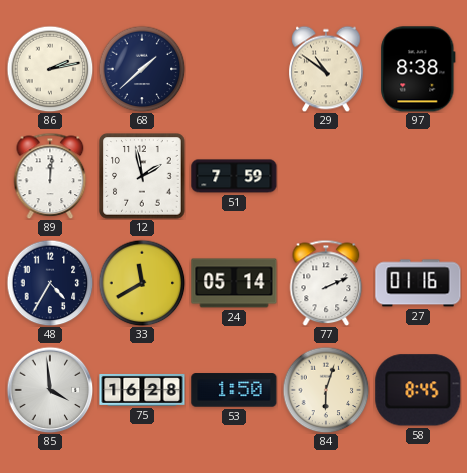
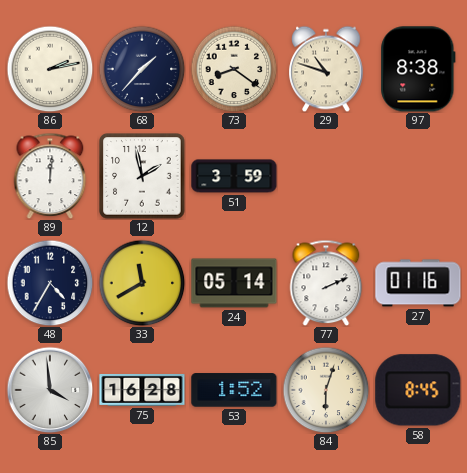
68: 1:38 -> 1:37 (142, 69)
73: none -> 8:21 (234, 69)
29: 10:51 -> 10:48 (326, 69)
51: 7:59 -> 3:59 (234, 176)
53: 1:50 -> 1:52 (234, 390)
